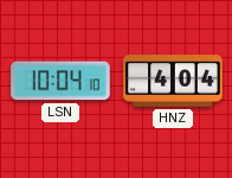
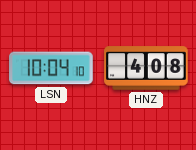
HNZ: 4:04 -> 4:08 (146, 68)
